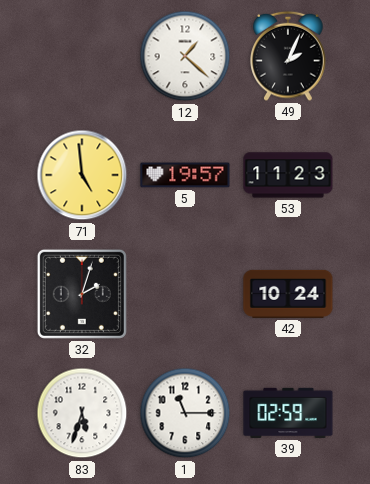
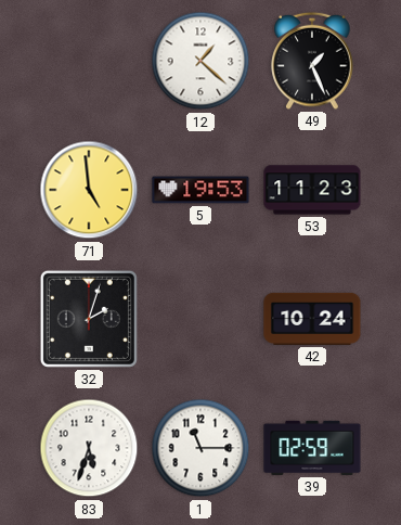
49: 2:04 -> 1:26 (312, 61)
5: 19:57 -> 19:53 (200, 190)
